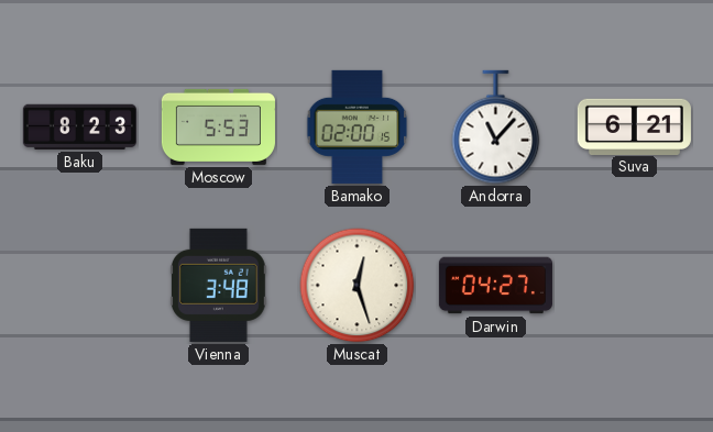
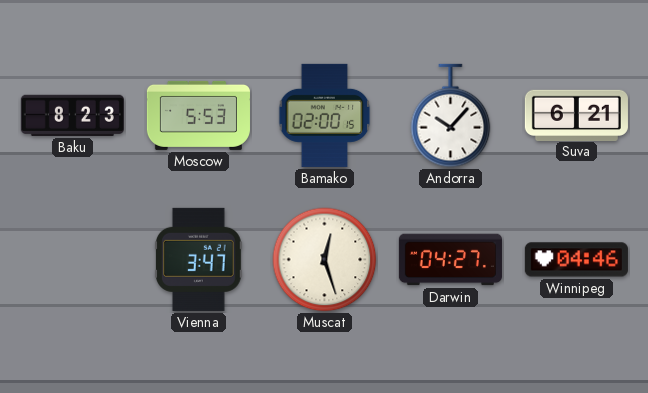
Andorra: 11:07 -> 10:07 (451, 116)
Vienna: 3:48 -> 3:47 (198, 259)
Winnipeg: none -> 04:46 (576, 260)
